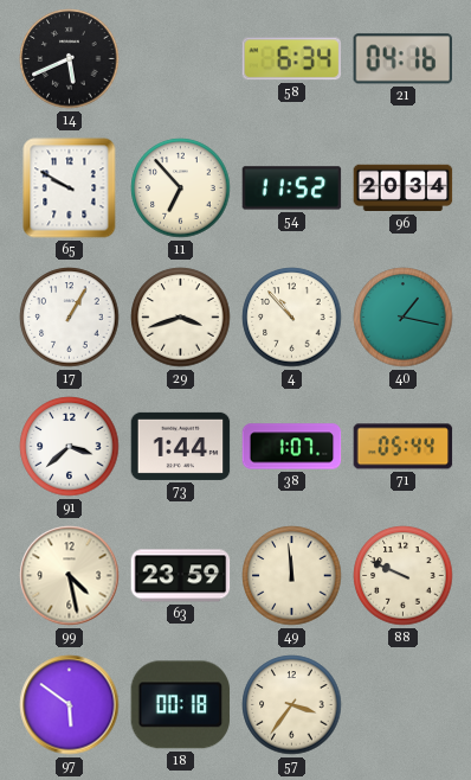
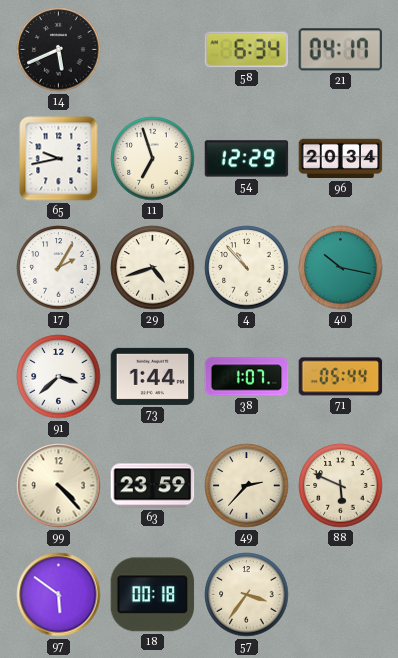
21: 04:16 -> 04:17 (341, 50)
65: 9:50 -> 9:43 (59, 159)
11: 6:53 -> 6:57 (153, 159)
54: 11:52 -> 12:29 (247, 159)
17: 1:05 -> 2:05 (59, 268)
29: 3:42 -> 4:42 (153, 268)
40: 1:17 -> 10:17 (341, 268)
99: 4:28 -> 4:23 (59, 486)
49: 11:59 -> 2:37 (247, 486)
88: 9:49 -> 5:49 (341, 486)
